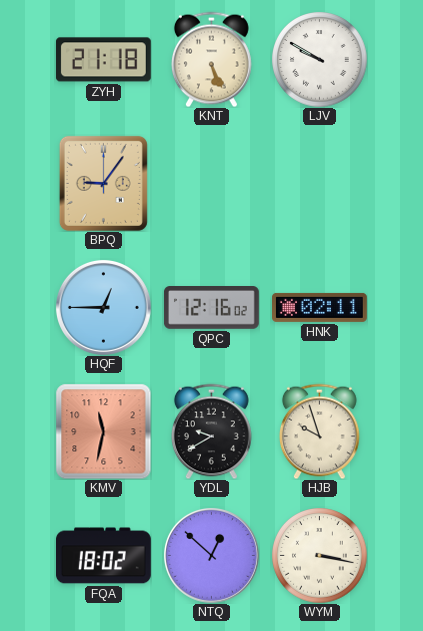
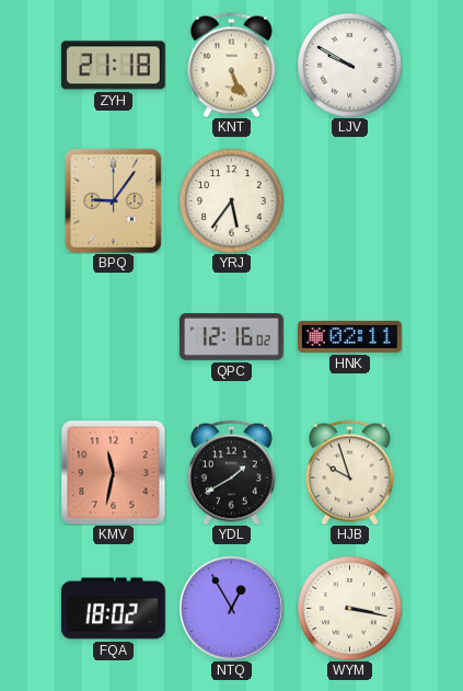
YRJ: none -> 5:36 (231, 200)
HQF: 12:45 -> none (103, 307)
YDL: 9:40 -> 1:40 (231, 472)
NTQ: 12:52 -> 12:55 (231, 608)
